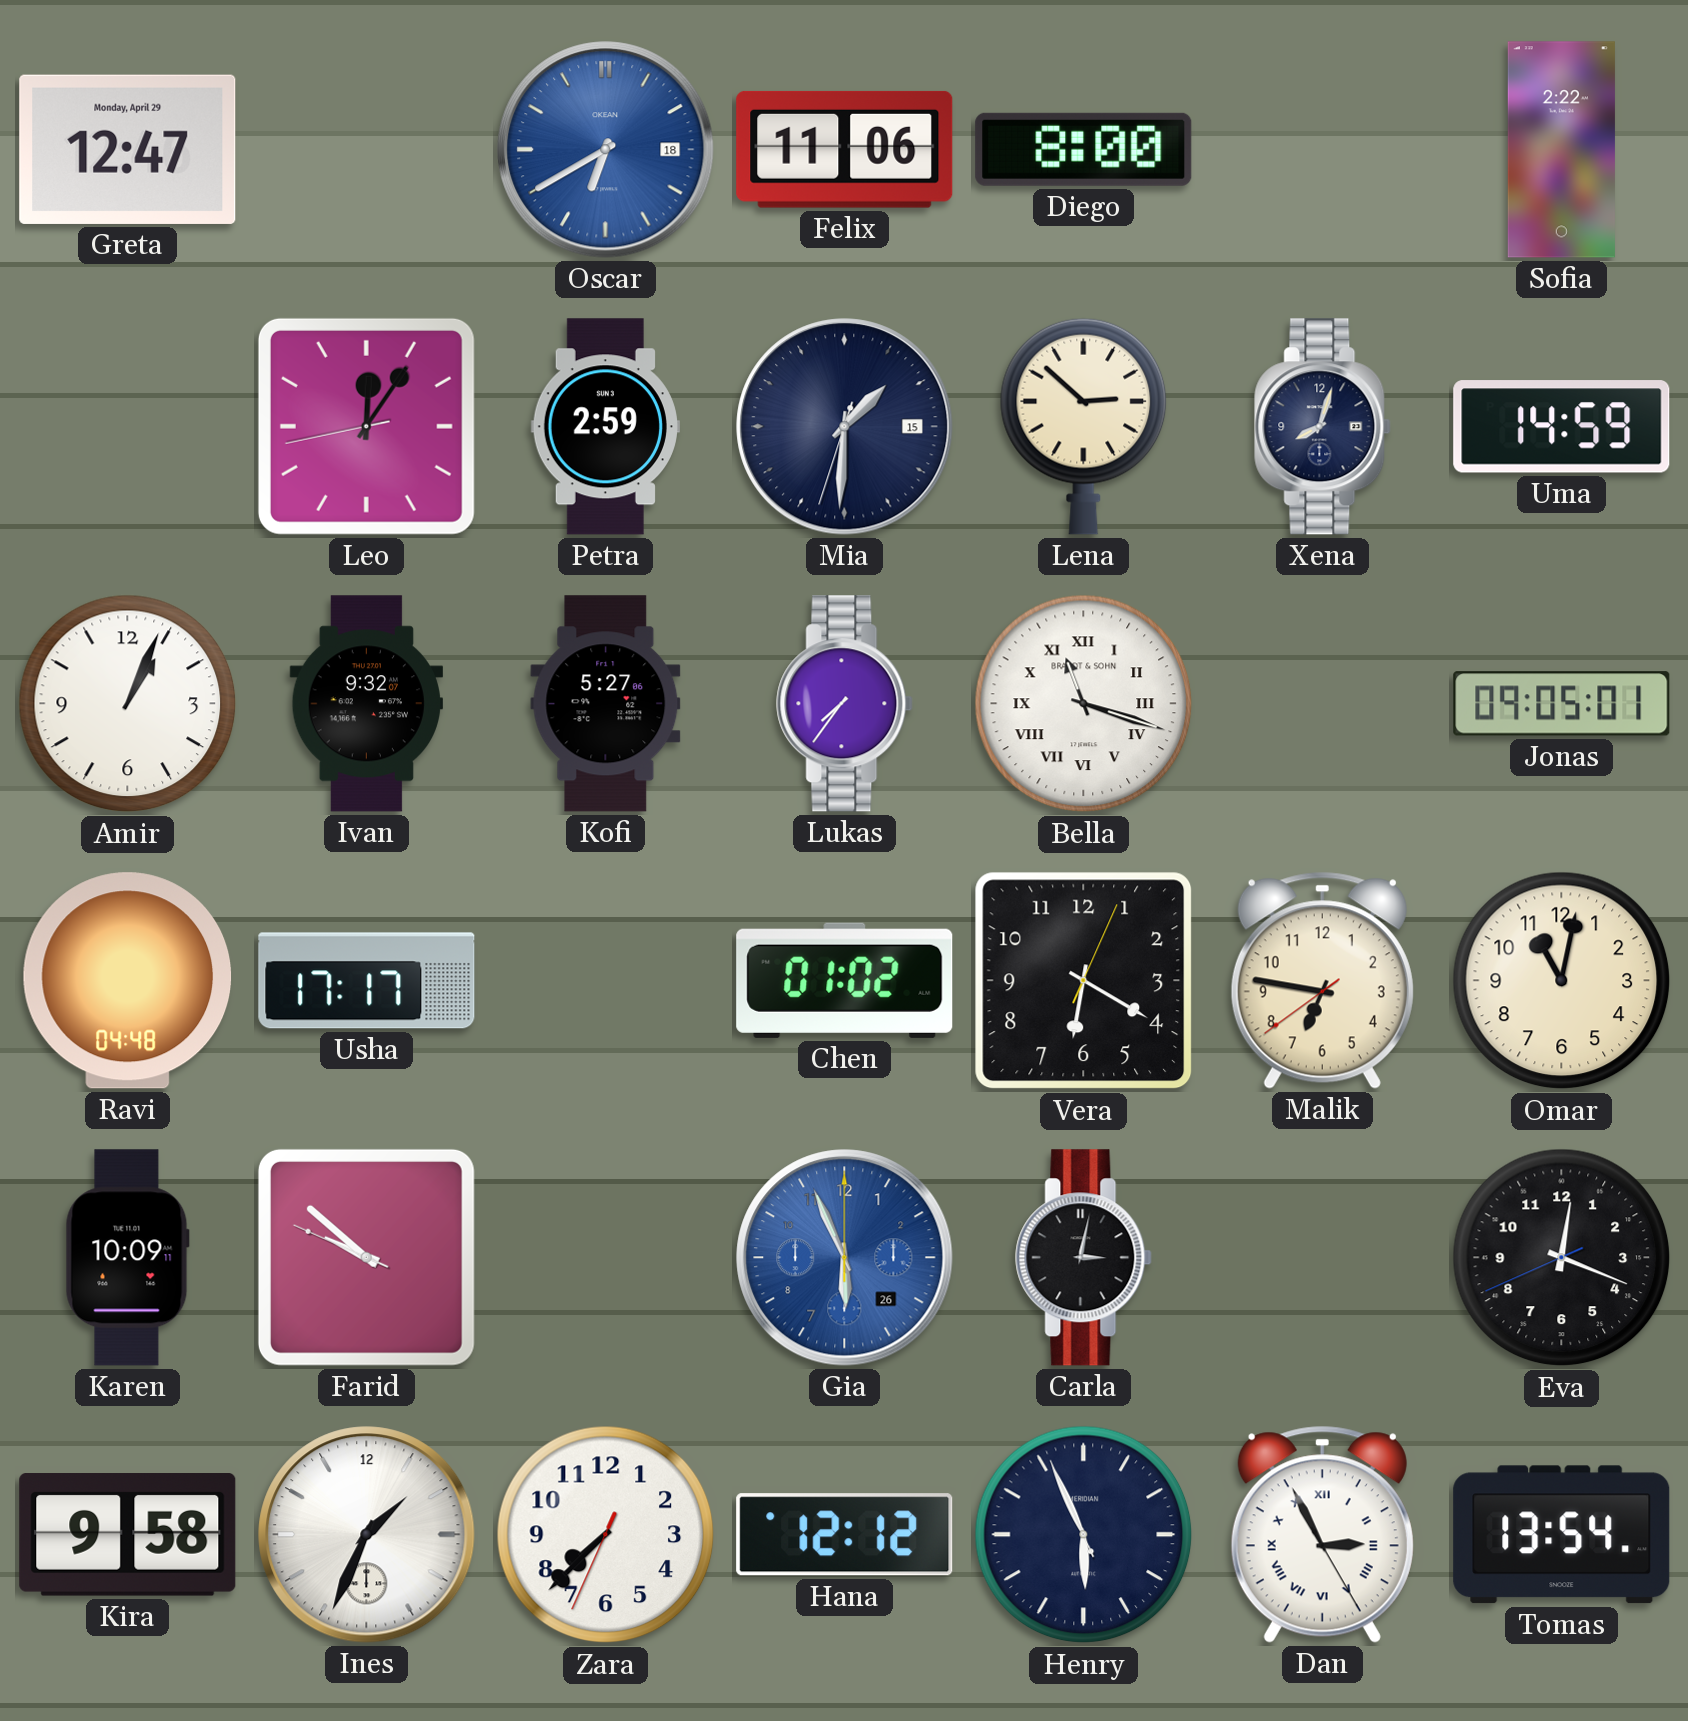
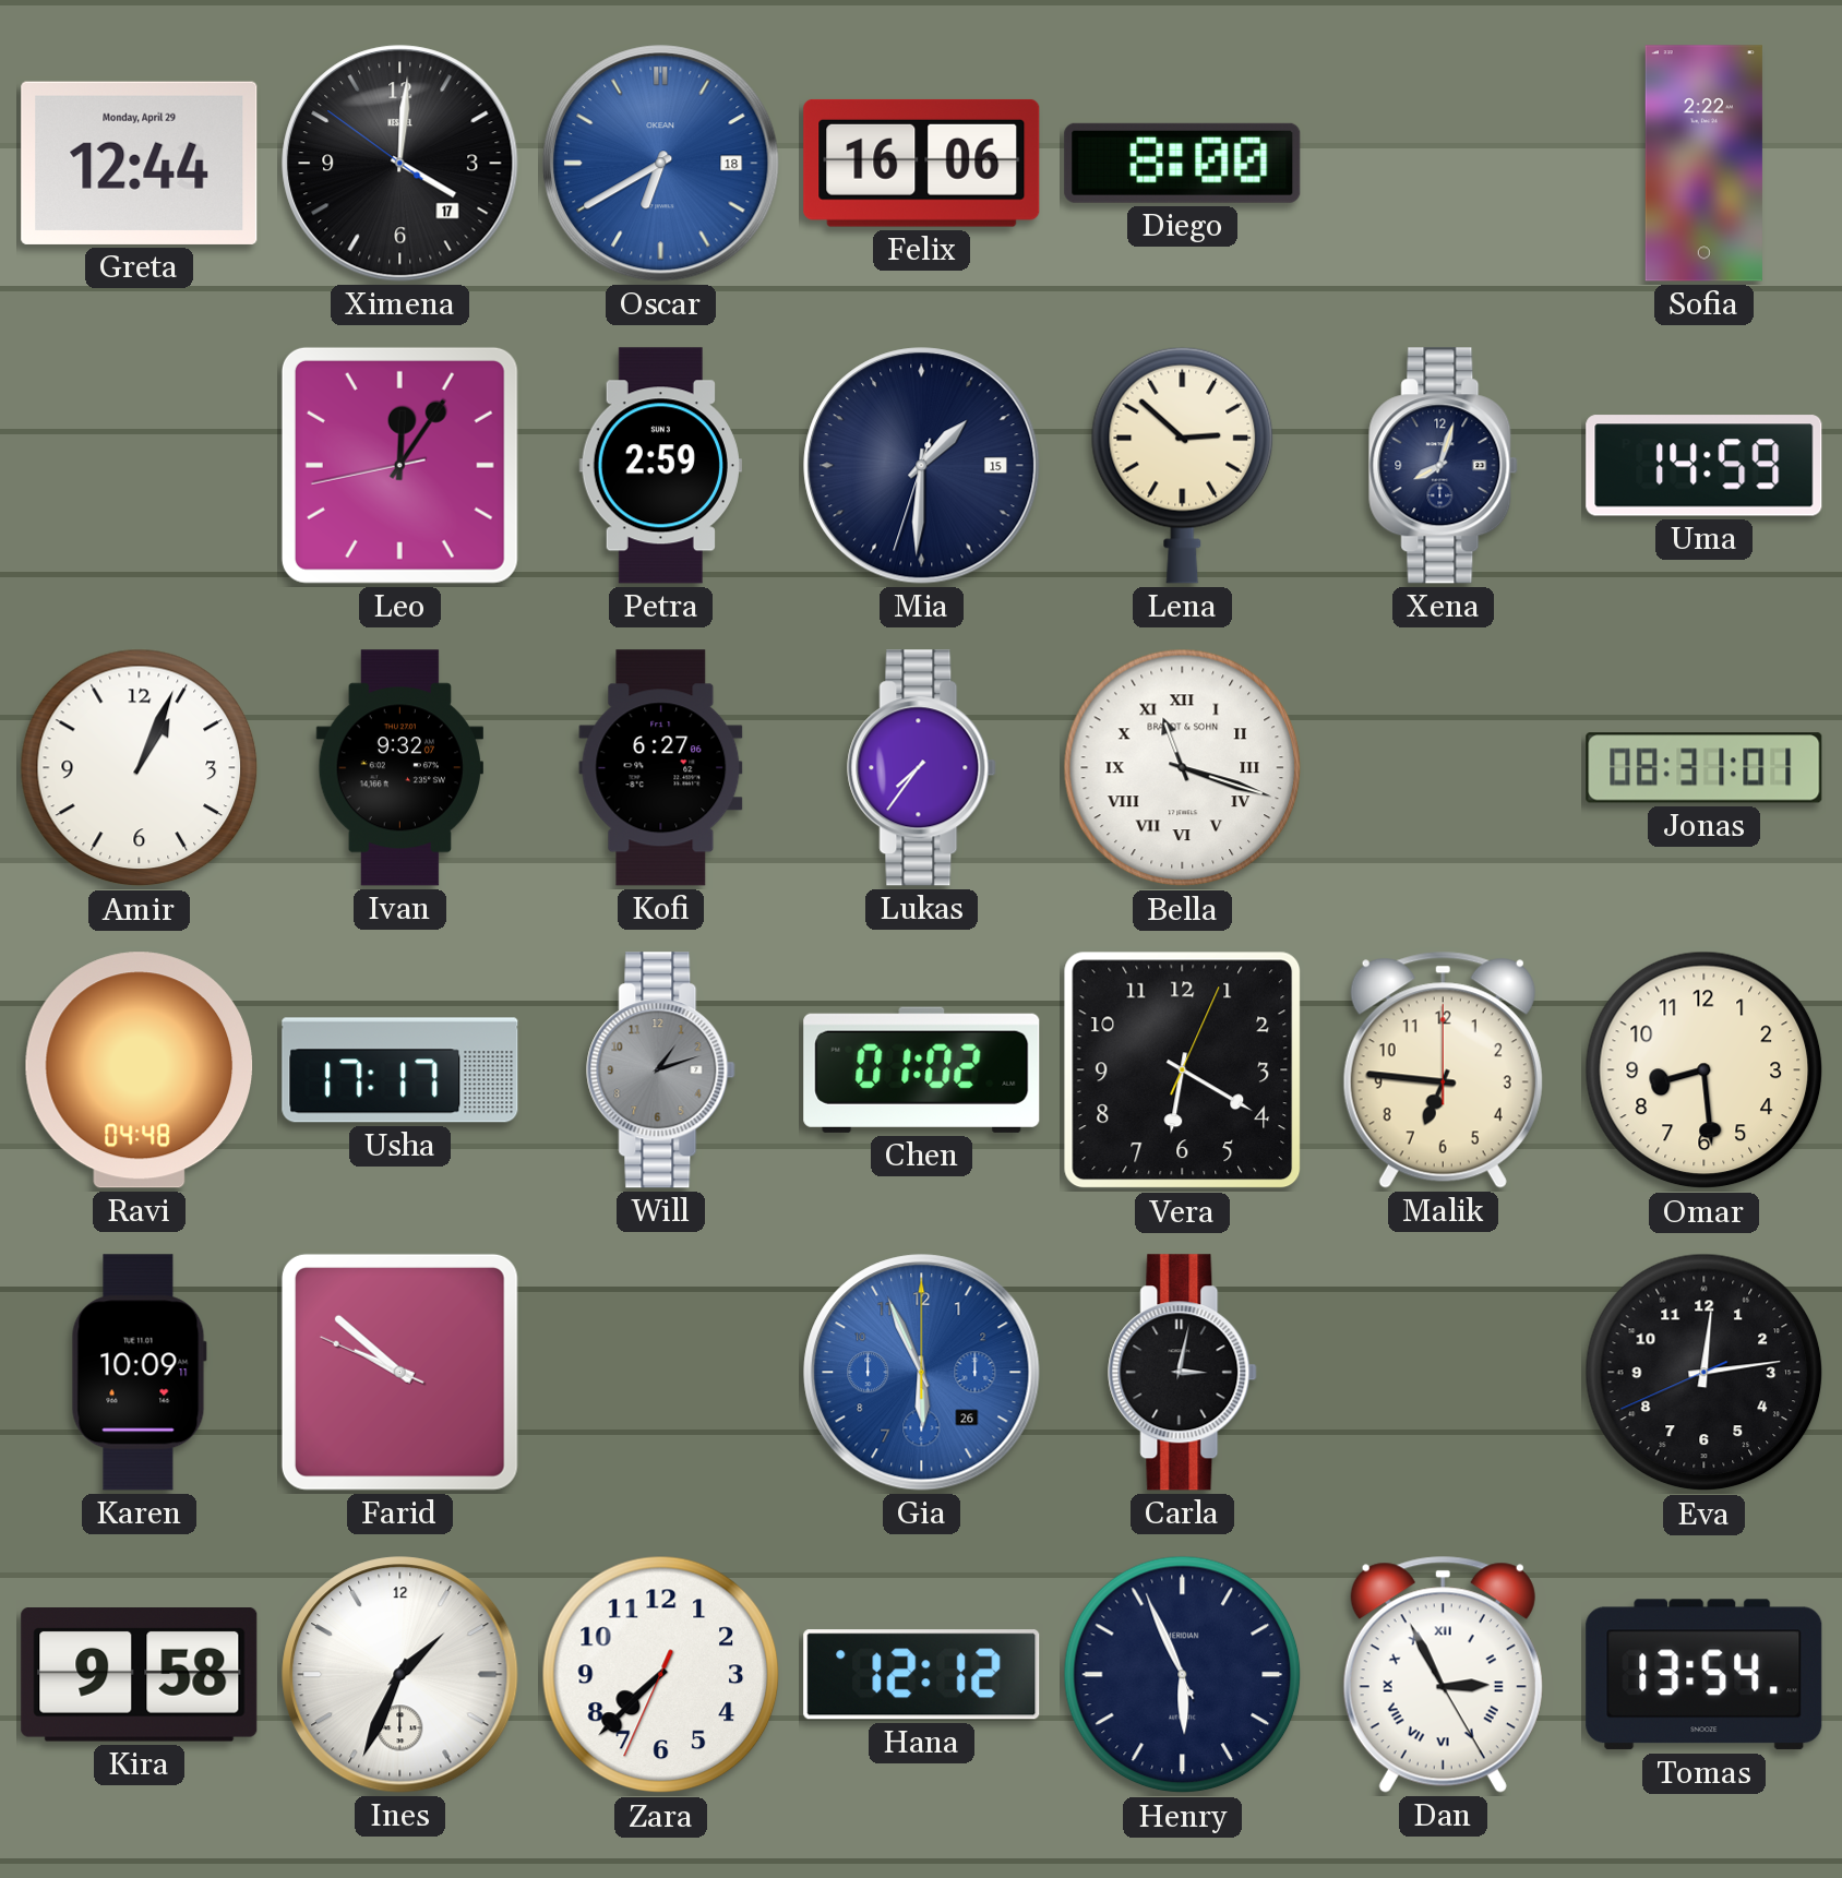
Greta: 12:47 -> 12:44 (140, 163)
Ximena: none -> 4:00 (400, 164)
Felix: 11:06 -> 16:06 (922, 163)
Kofi: 5:27 -> 6:27 (661, 768)
Jonas: 09:05 -> 08:31 (1705, 768)
Will: none -> 1:12 (661, 1070)
Malik: 6:46:39 -> 6:46:00 (1443, 1069)
Omar: 11:02 -> 8:29 (1705, 1070)
Eva: 12:18 -> 12:13 (1705, 1373)
